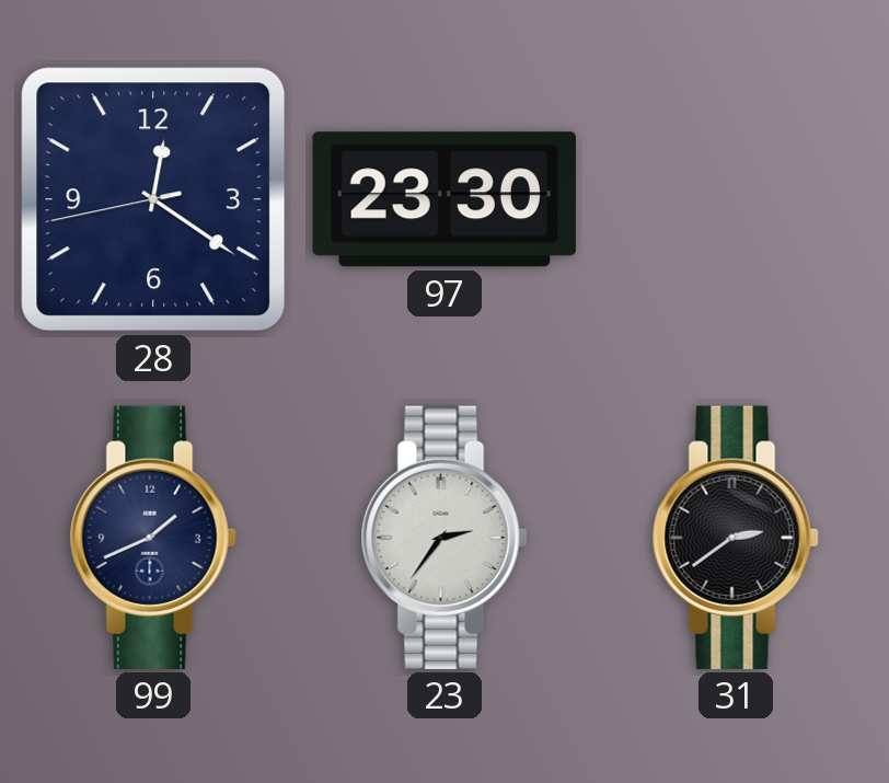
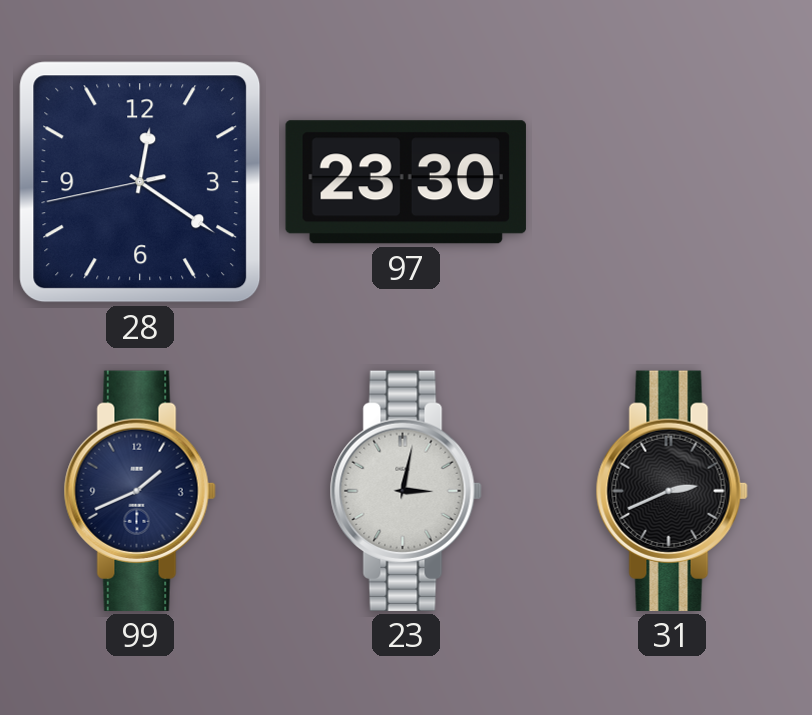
23: 2:36 -> 3:02 (406, 491)
31: 2:39 -> 2:41 (672, 491)
